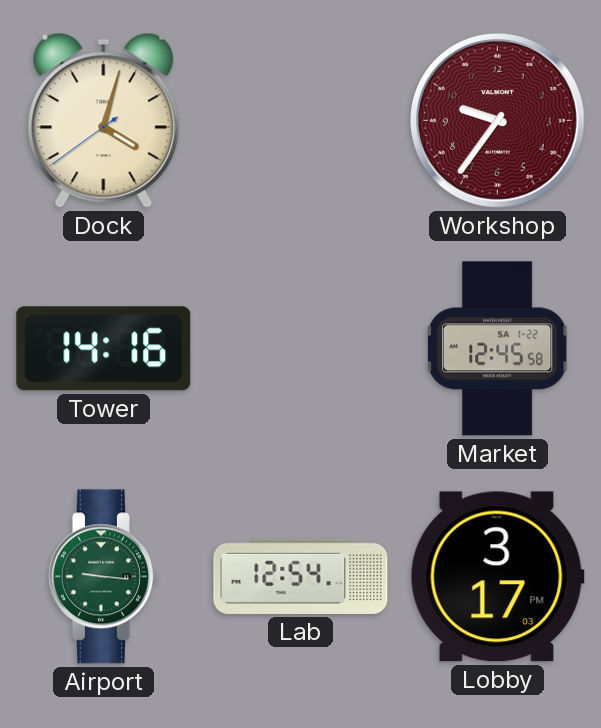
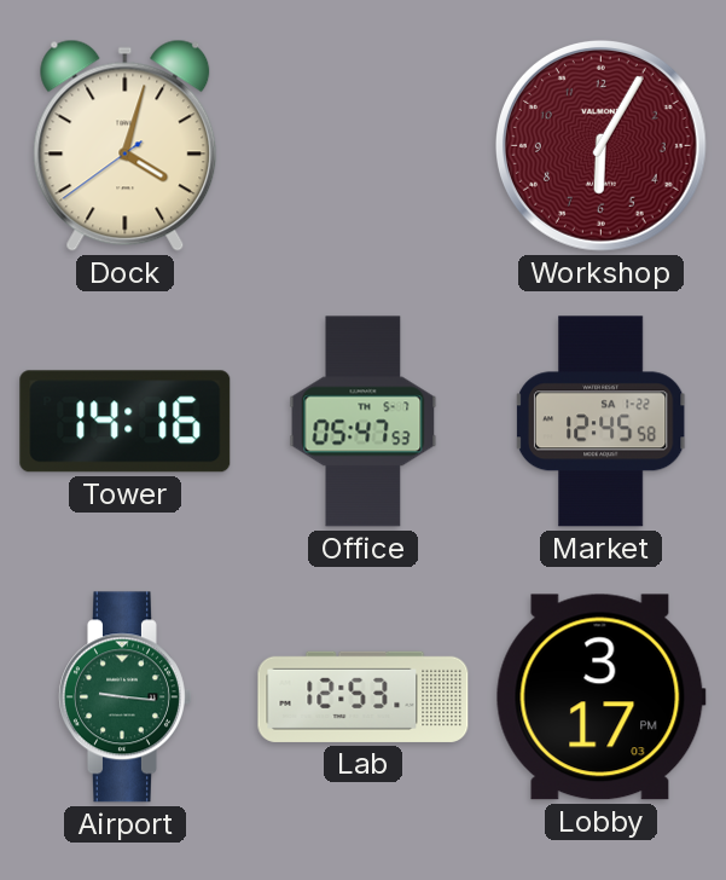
Workshop: 9:36 -> 6:05 (600, 145)
Office: none -> 05:47 (364, 422)
Lab: 12:54 -> 12:53 (364, 696)
